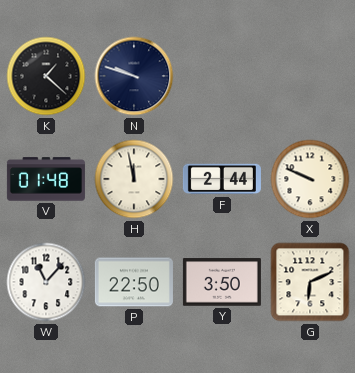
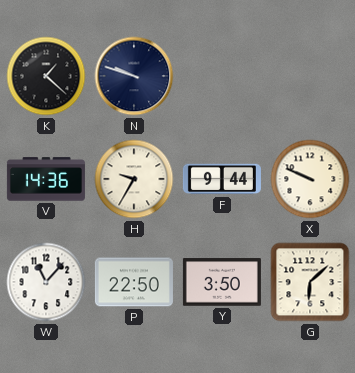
V: 01:48 -> 14:36 (46, 179)
H: 11:58 -> 9:35 (134, 179)
F: 2:44 -> 9:44 (222, 179)
G: 6:11 -> 6:08 (310, 282)
